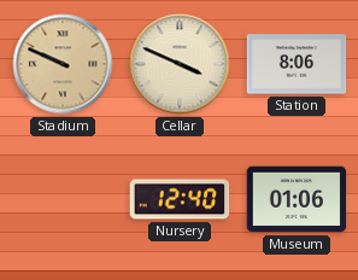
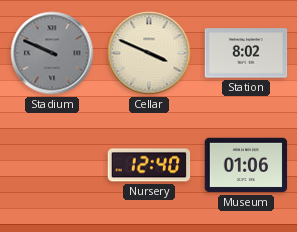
Stadium dial: champagne -> grey (52, 53)
Station: 8:06 -> 8:02 (246, 53)
